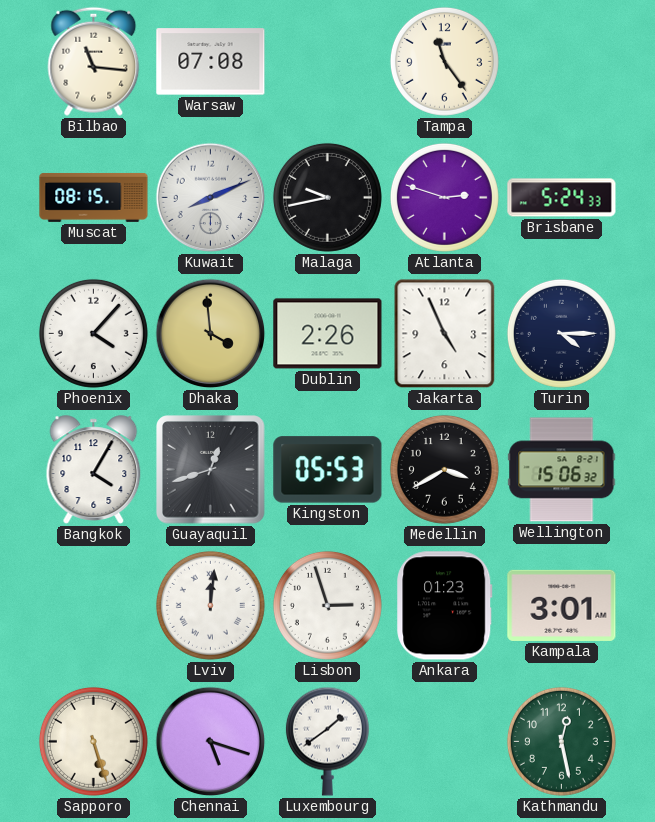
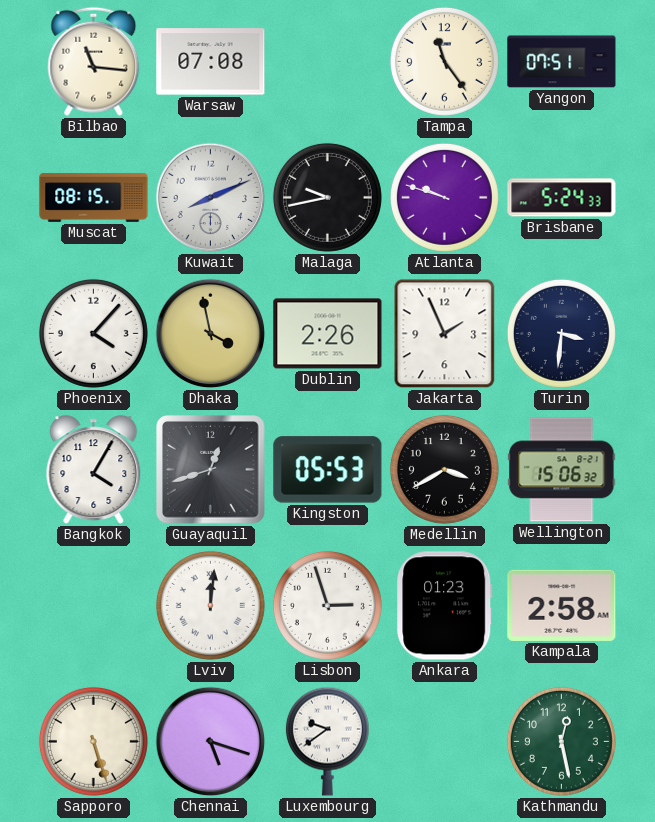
Yangon: none -> 07:51 (562, 62)
Atlanta: 2:48 -> 9:48 (444, 197)
Dhaka: 3:59 -> 3:58 (211, 334)
Jakarta: 4:56 -> 1:56 (445, 334)
Turin: 4:15 -> 3:31 (561, 333)
Kampala: 3:01 -> 2:58 (562, 605)
Luxembourg: 1:39 -> 9:39 (327, 741)
